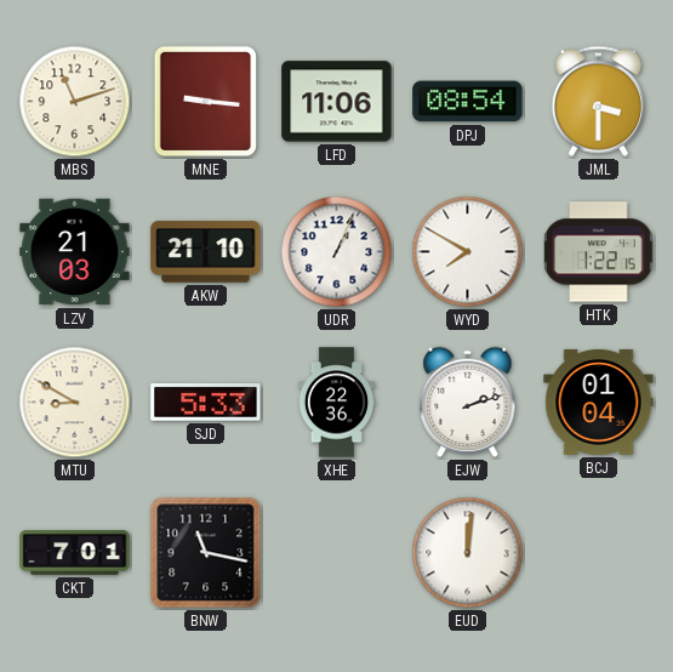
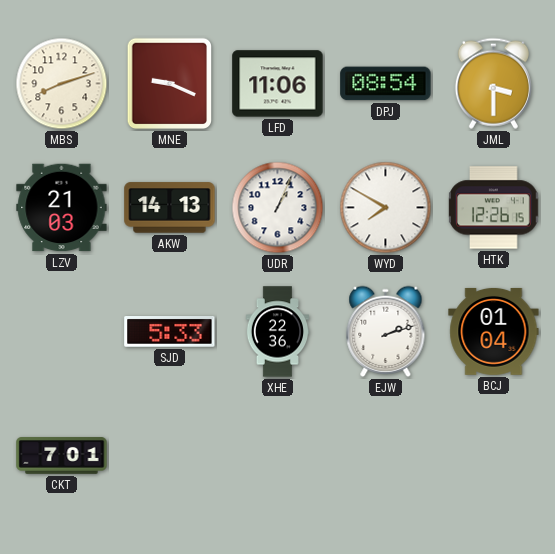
MBS: 11:12 -> 8:12 (62, 84)
MNE: 9:16 -> 9:19 (169, 84)
AKW: 21:10 -> 14:13 (170, 208)
HTK: 1:22 -> 12:26 (494, 208)
MTU: 8:50 -> none (75, 403)
BNW: 11:17 -> none (206, 553)
EUD: 12:01 -> none (468, 553)
